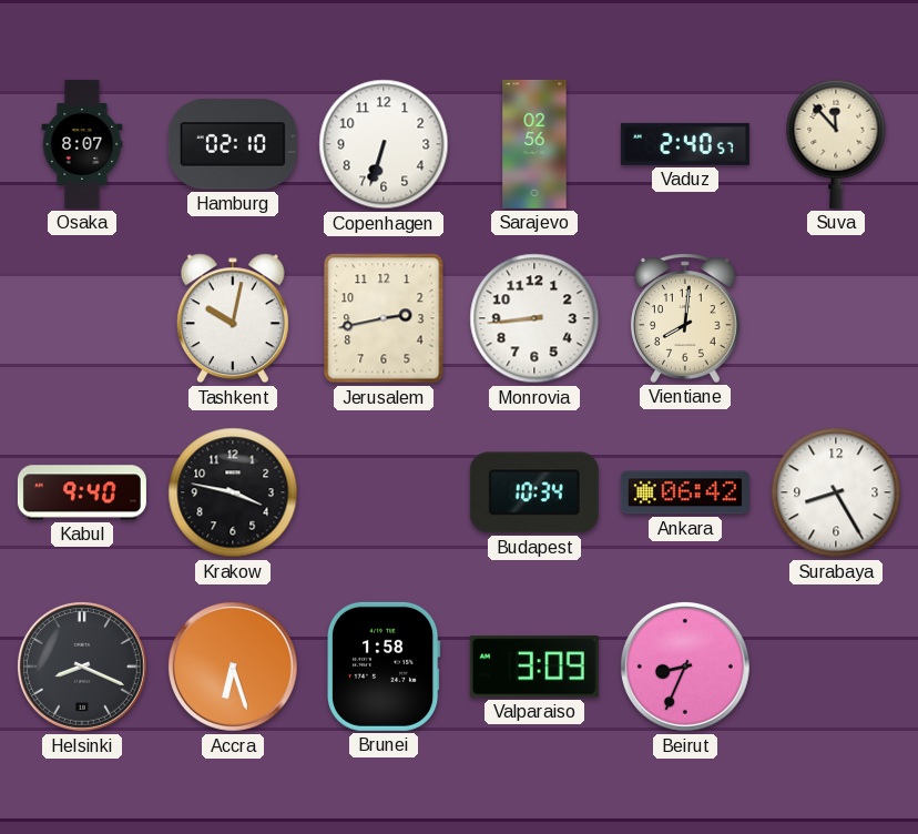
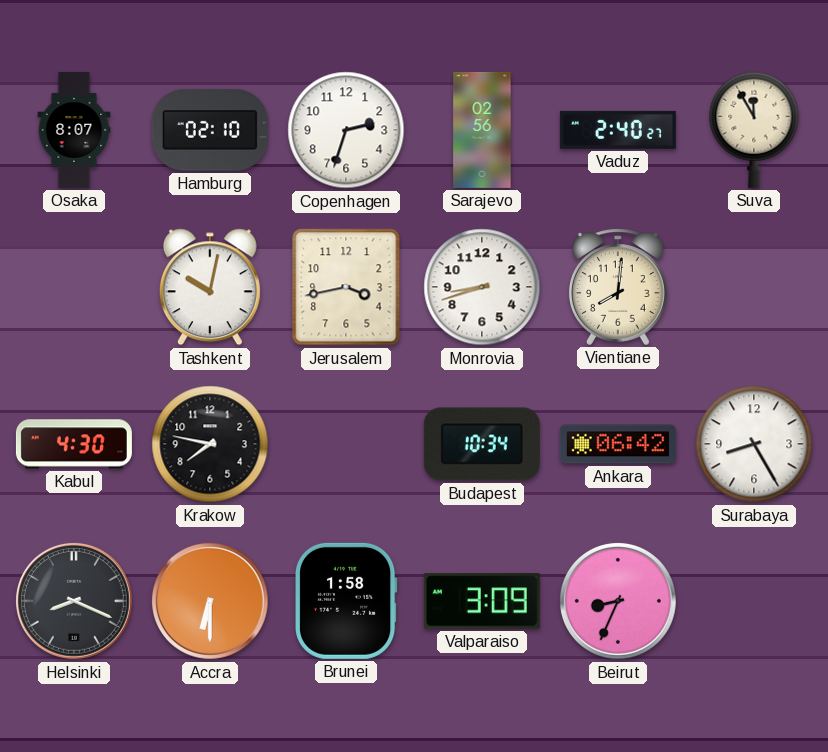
Copenhagen: 6:33 -> 2:33 (346, 130)
Vaduz: 2:40:57 -> 2:40:27 (618, 130)
Suva: 11:53 -> 11:55 (754, 130)
Jerusalem: 2:43 -> 3:43 (346, 287)
Monrovia: 8:44 -> 8:42 (482, 287)
Kabul: 9:40 -> 4:30 (74, 444)
Krakow: 3:47 -> 7:47 (210, 444)
Accra: 6:27 -> 6:30 (210, 601)
